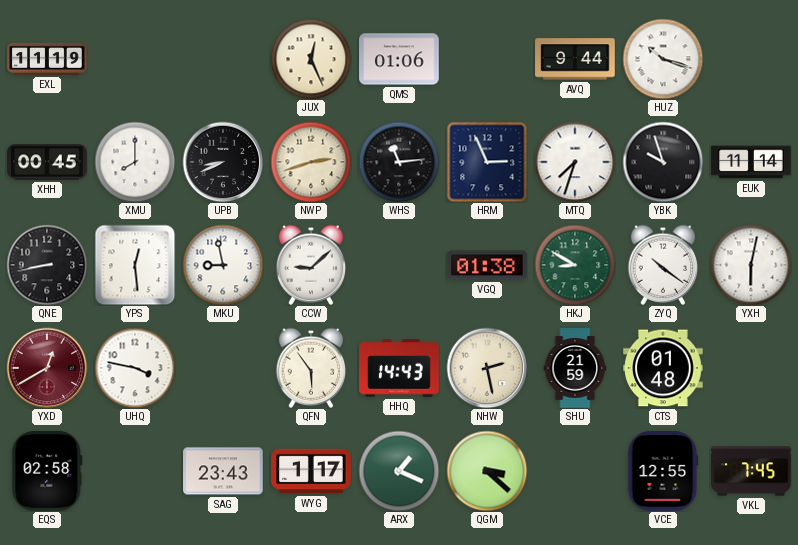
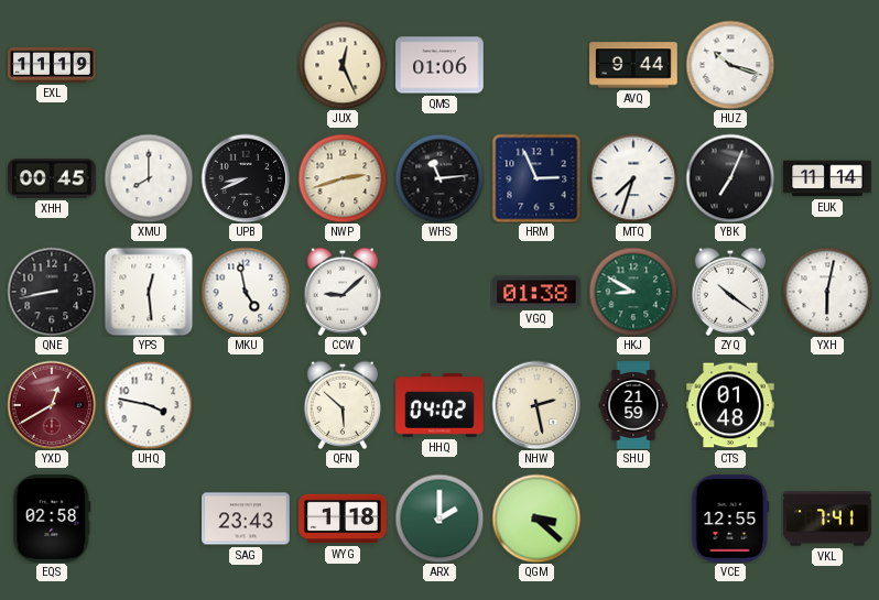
YBK: 9:57 -> 7:04 (730, 178)
MKU: 8:58 -> 4:58 (246, 292)
QFN: 5:54 -> 5:52 (343, 405)
HHQ: 14:43 -> 04:02 (439, 405)
WYG: 1:17 -> 1:18 (343, 519)
ARX: 1:19 -> 2:00 (439, 519)
VKL: 7:45 -> 7:41 (827, 519)
